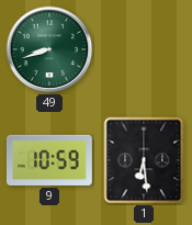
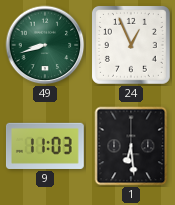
24: none -> 12:56 (131, 45)
9: 10:59 -> 11:03 (45, 146)
